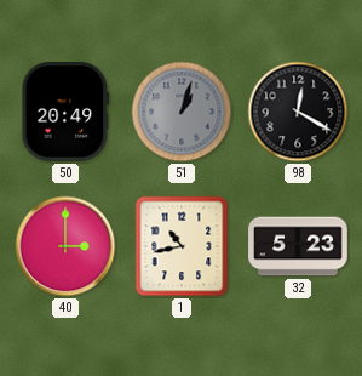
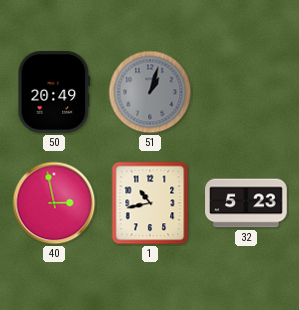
98: 12:20 -> none (298, 112)
40: 3:00 -> 2:58 (54, 203)
